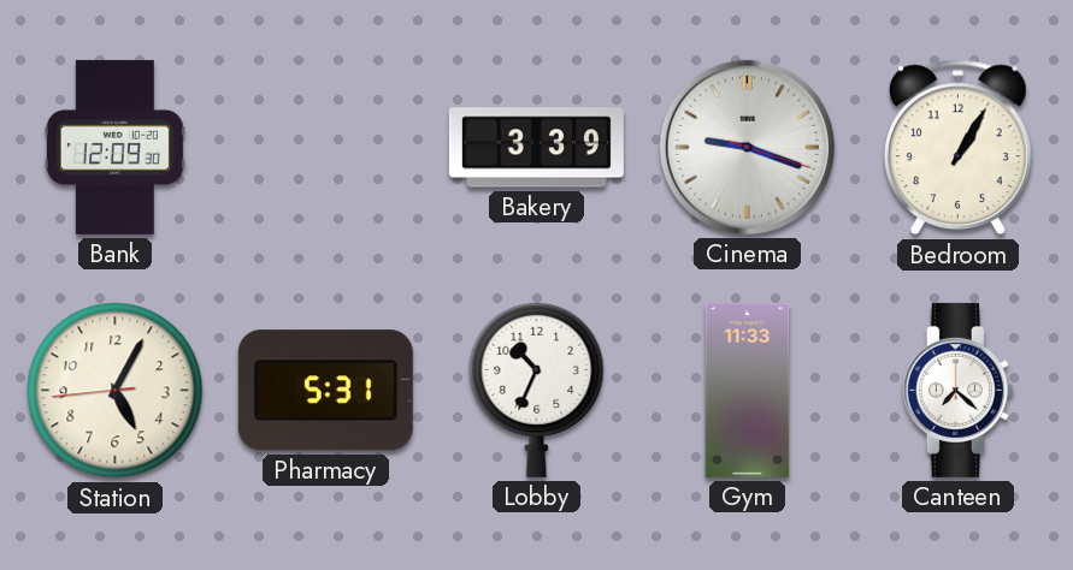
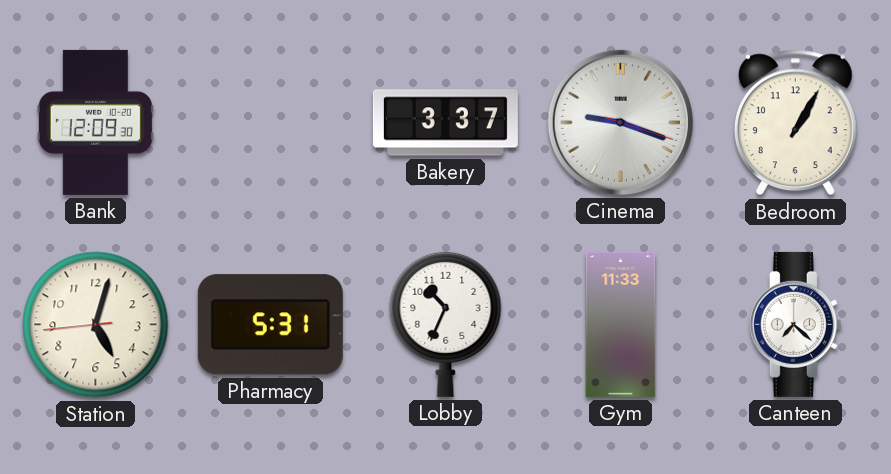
Bakery: 3:39 -> 3:37 (445, 123)
Station: 5:04 -> 5:02 (96, 325)
